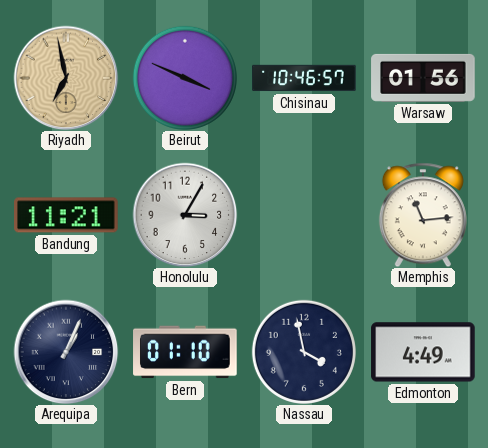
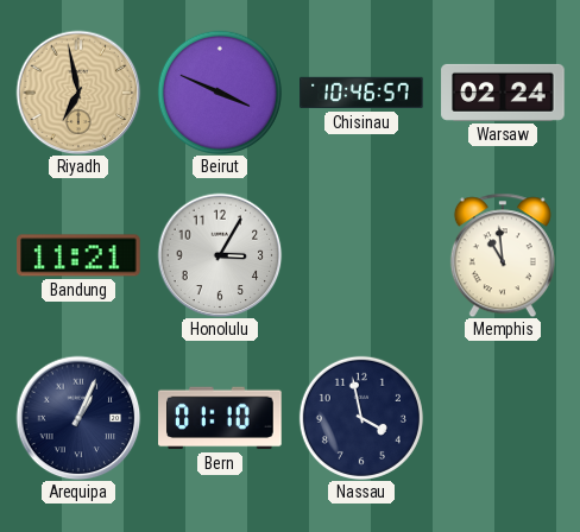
Warsaw: 01:56 -> 02:24 (503, 93)
Memphis: 11:14 -> 10:59 (503, 255)
Edmonton: 4:49 -> none (423, 352)
